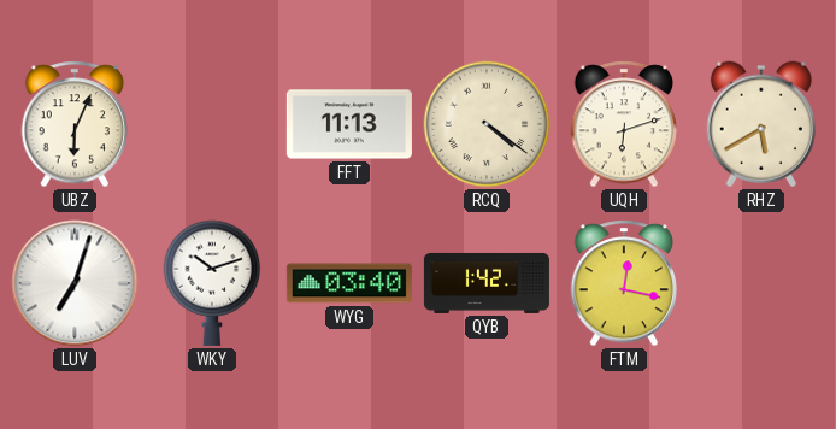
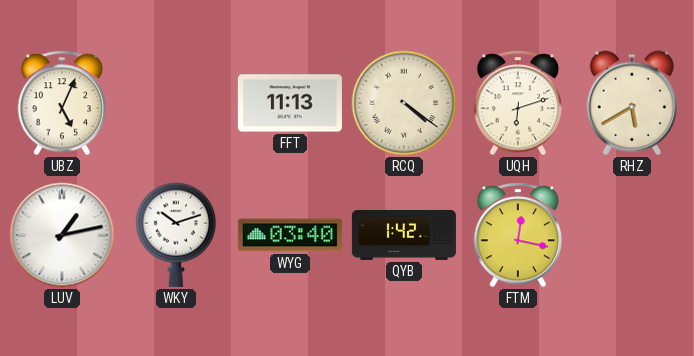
UBZ: 6:04 -> 5:04 (62, 103)
LUV: 7:03 -> 1:13 (62, 235)
